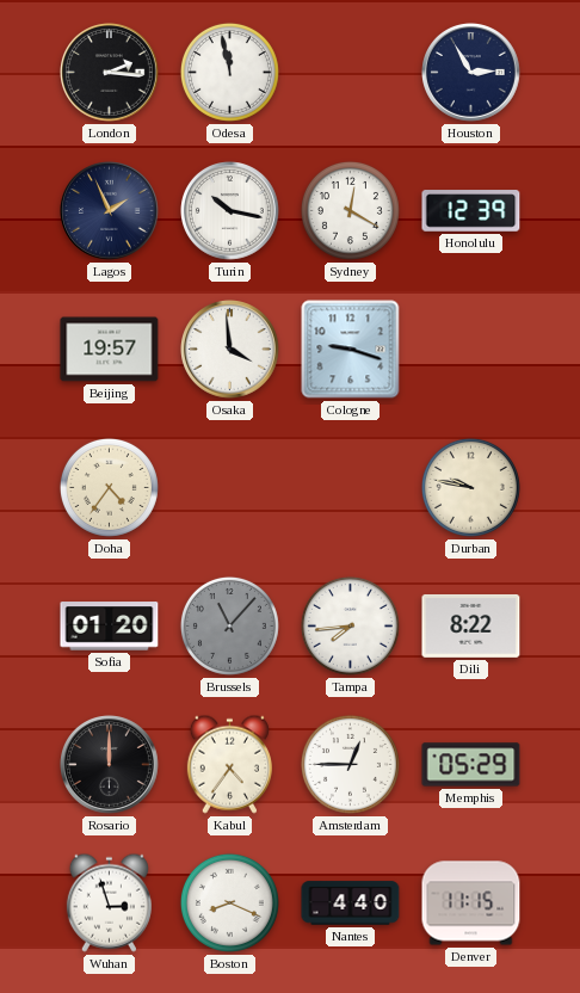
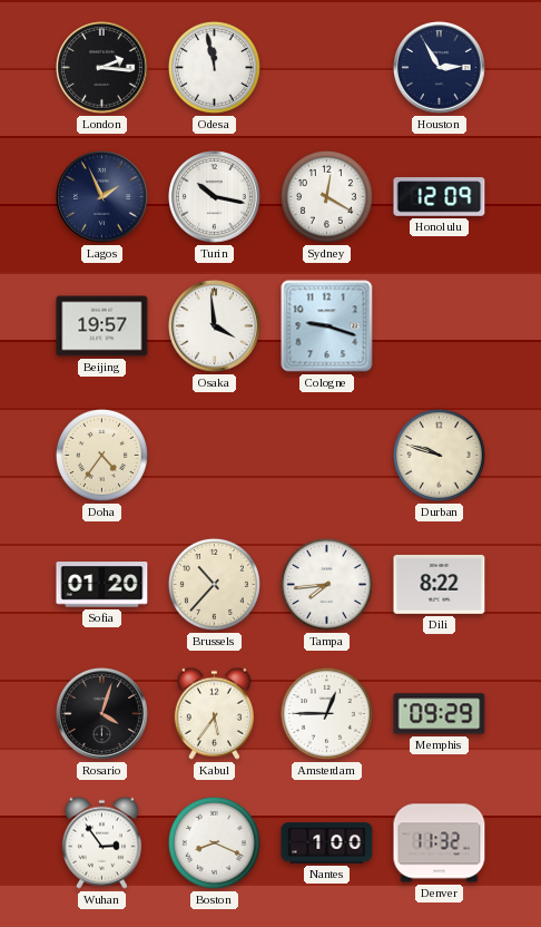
Honolulu: 12:39 -> 12:09 (440, 197)
Durban: 9:47 -> 9:48 (439, 455)
Brussels: 11:07 -> 10:37 (214, 584)
Brussels dial: grey -> cream (214, 584)
Rosario: 12:00 -> 4:03 (102, 714)
Kabul: 4:36 -> 5:36 (214, 713)
Memphis: 05:29 -> 09:29 (440, 714)
Wuhan: 2:57 -> 2:54 (101, 842)
Nantes: 4:40 -> 1:00 (327, 843)
Denver: 11:15 -> 11:32 (440, 843)
